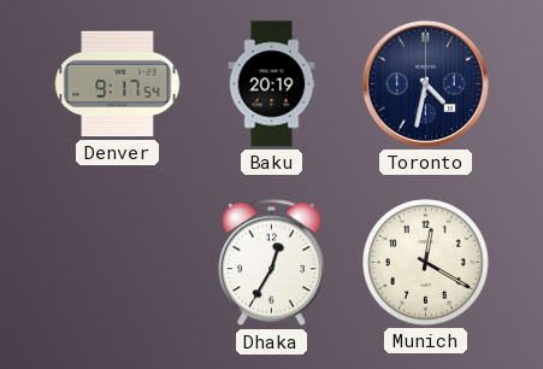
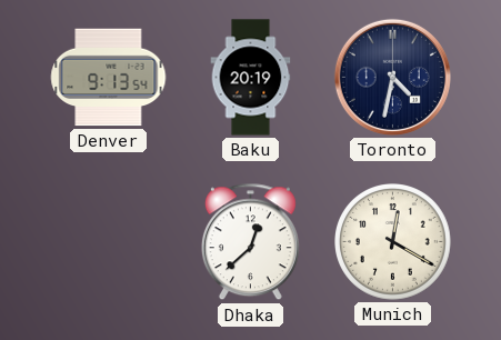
Denver: 9:17 -> 9:13 (109, 78)
Dhaka: 12:35 -> 12:38 (250, 242)
